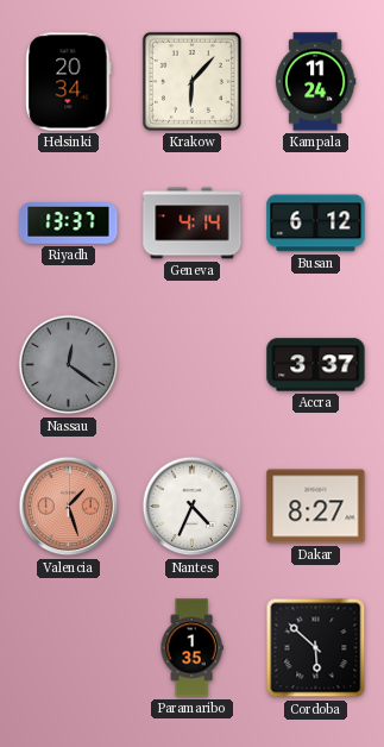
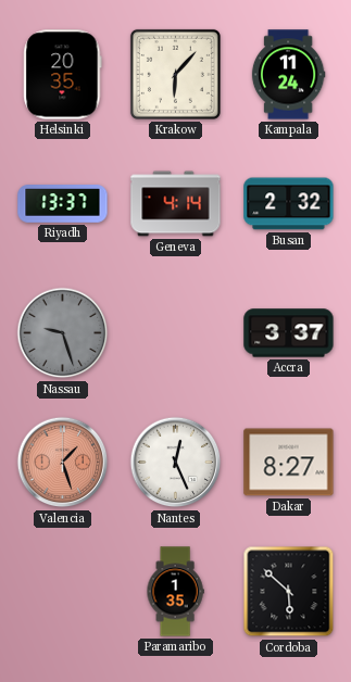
Helsinki: 20:34 -> 20:35 (63, 75)
Busan: 6:12 -> 2:32 (289, 204)
Nassau: 12:21 -> 9:27 (63, 333)
Nantes: 4:34 -> 12:26 (176, 463)
